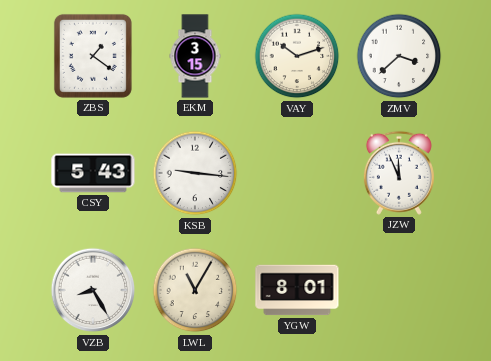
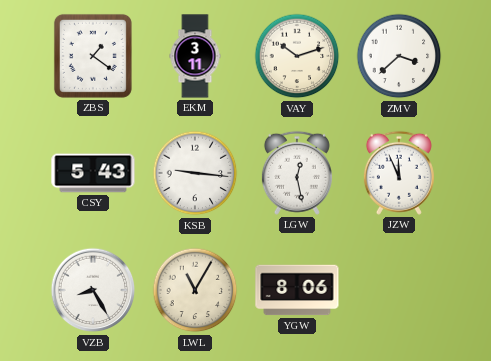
EKM: 3:15 -> 3:11 (195, 56)
LGW: none -> 12:28 (297, 173)
YGW: 8:01 -> 8:06 (297, 290)
